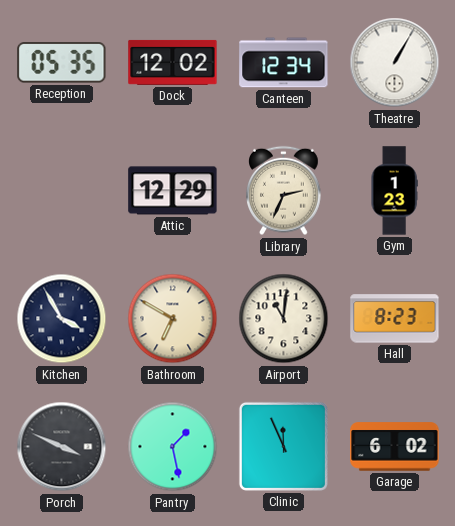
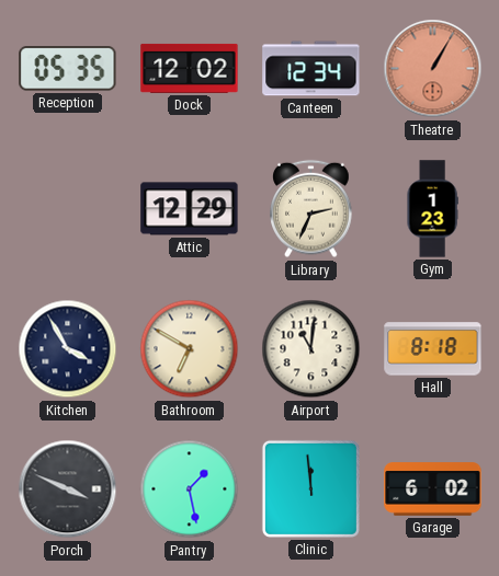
Theatre dial: white -> salmon (433, 69)
Hall: 8:23 -> 8:18 (433, 349)
Clinic: 11:56 -> 11:59 (310, 488)
